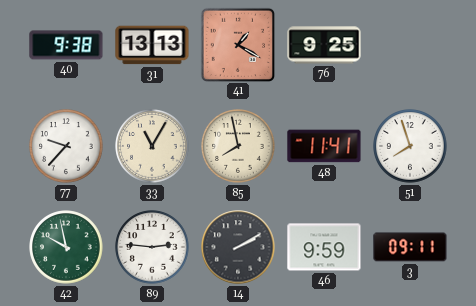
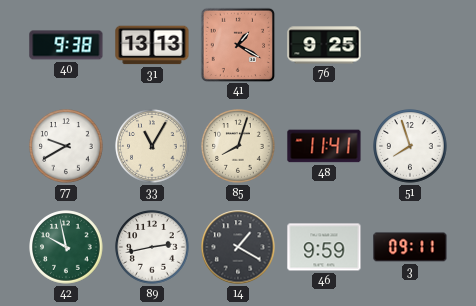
77: 9:37 -> 9:40 (66, 146)
85: 7:58 -> 8:03 (238, 146)
89: 2:46 -> 2:43 (152, 247)
14: 2:10 -> 1:20 (238, 247)
